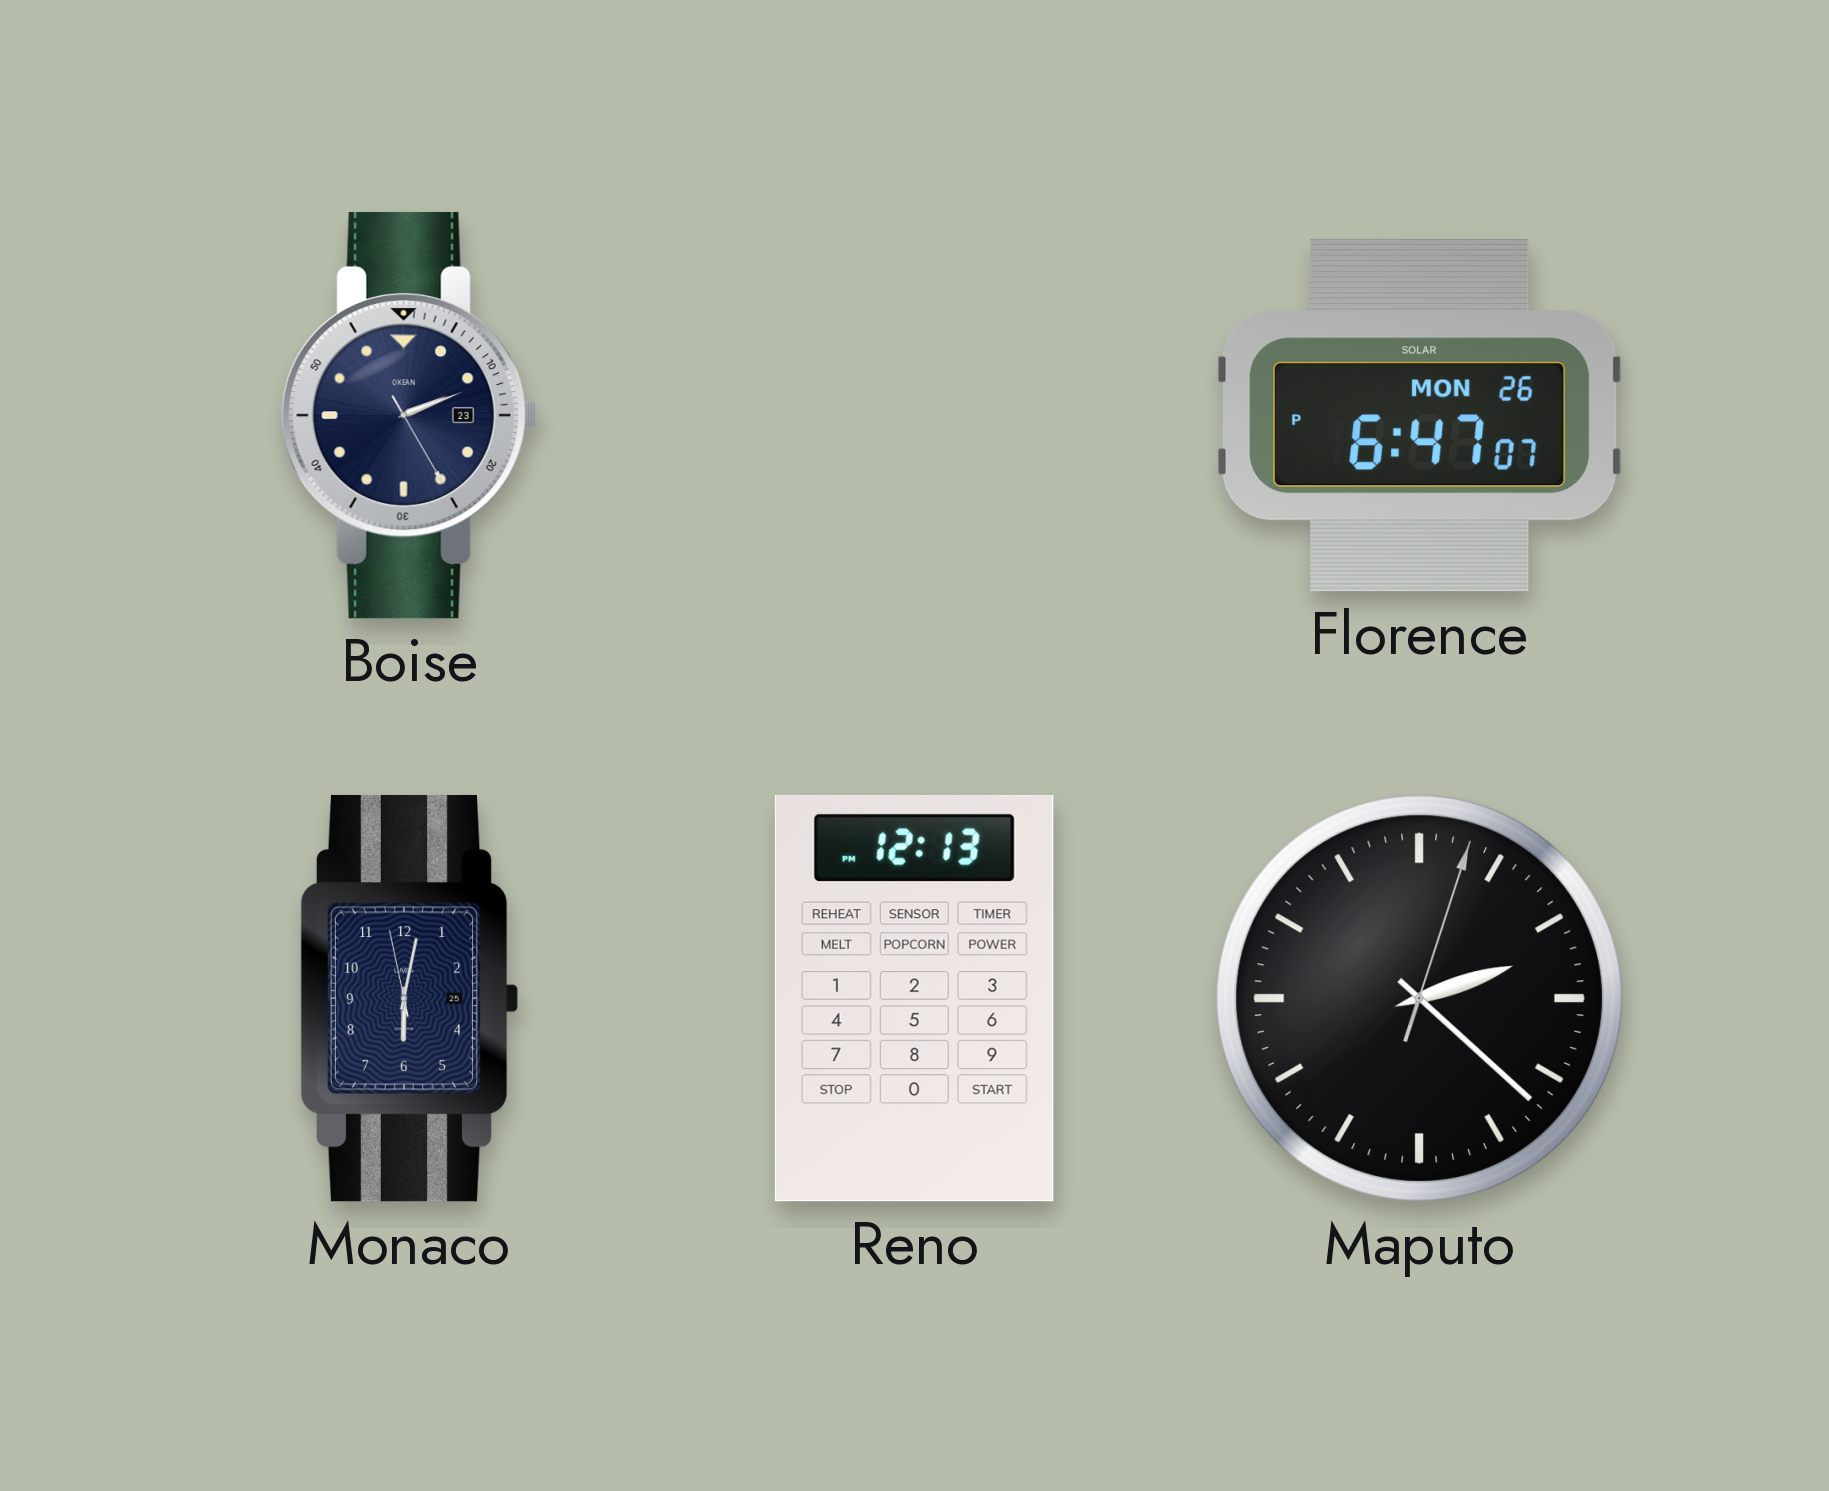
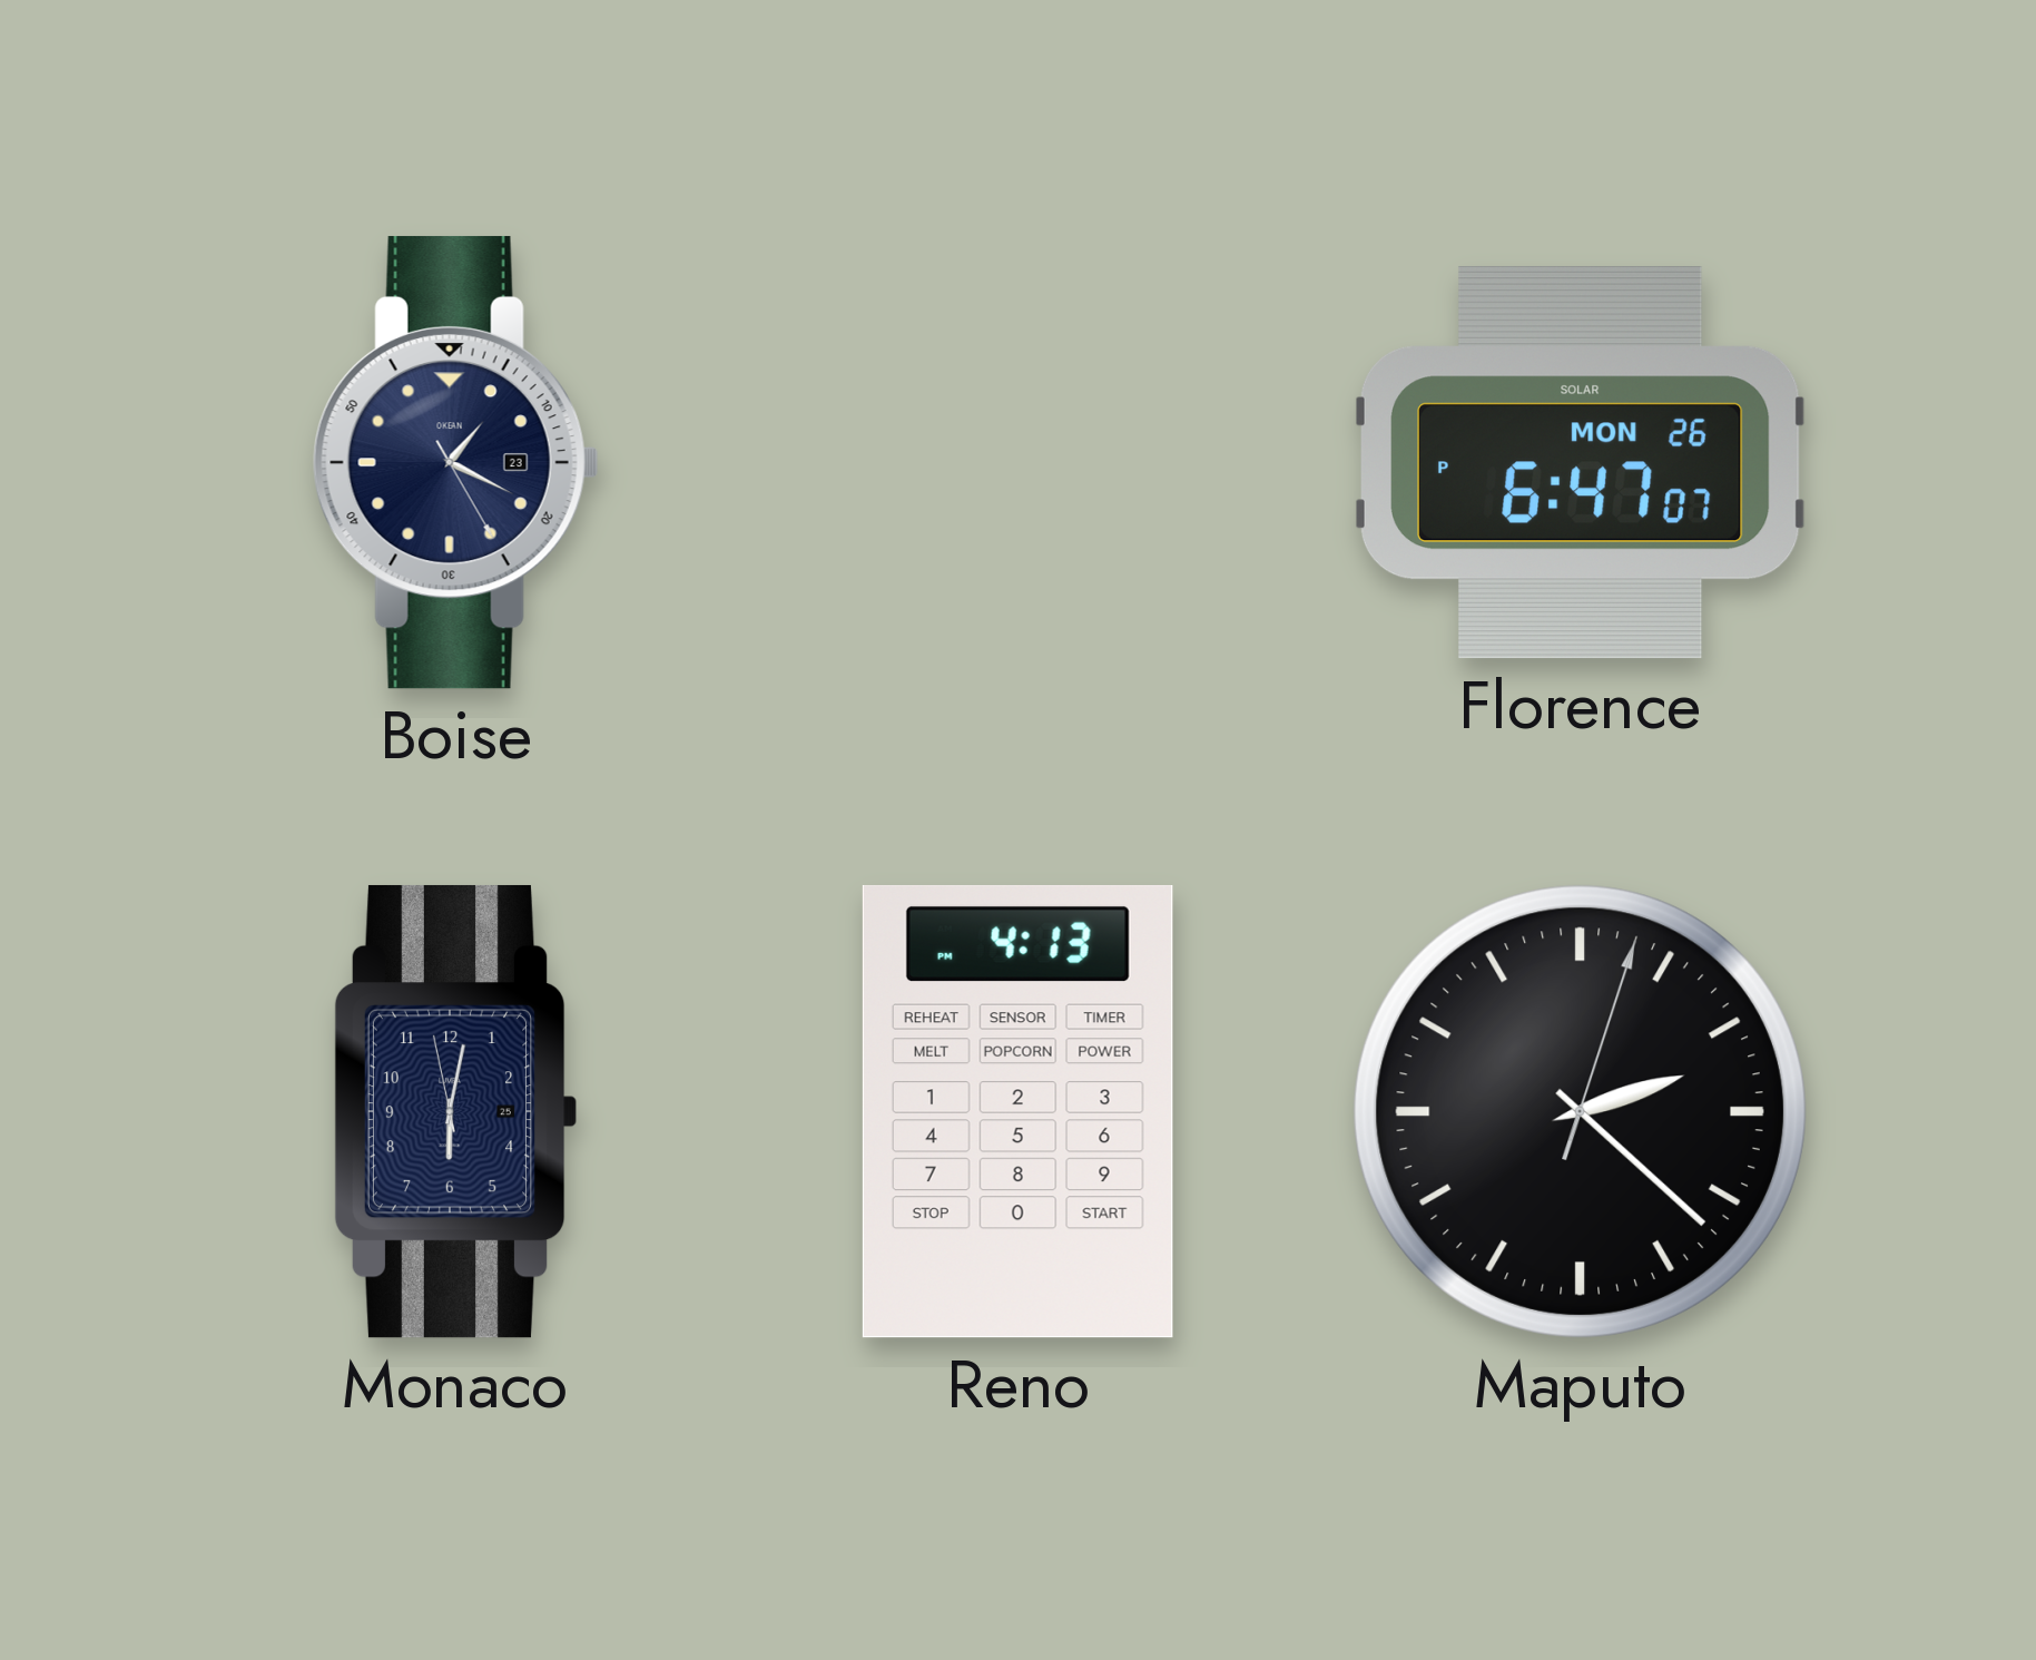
Boise: 2:11 -> 1:19 (455, 462)
Reno: 12:13 -> 4:13 (1017, 1111)
